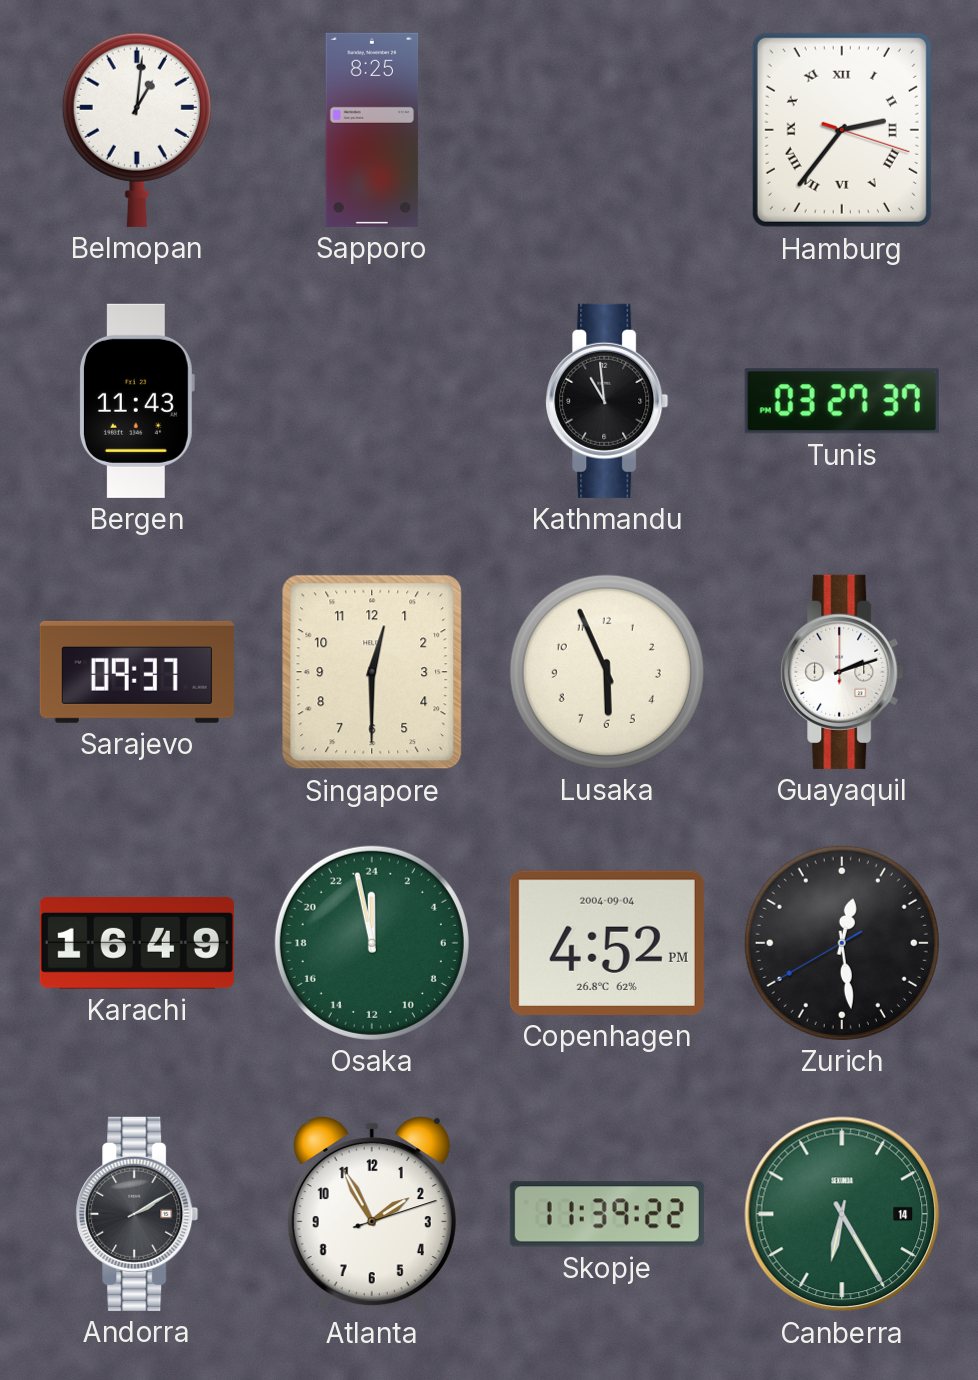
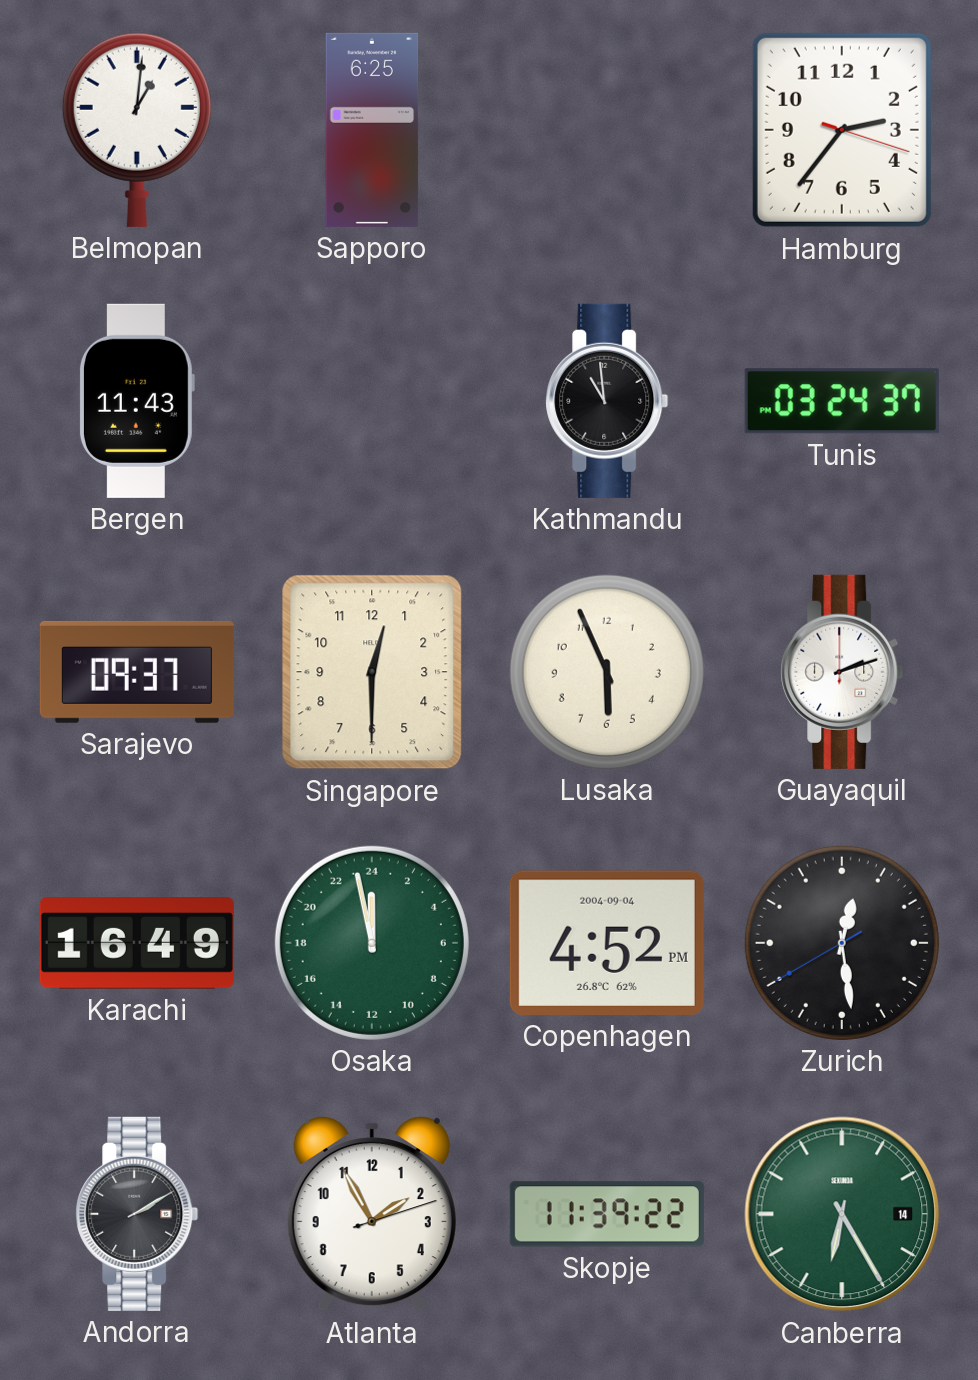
Sapporo: 8:25 -> 6:25 (372, 130)
Hamburg numerals: Roman -> Arabic (842, 130)
Tunis: 03:27 -> 03:24 (842, 401)
